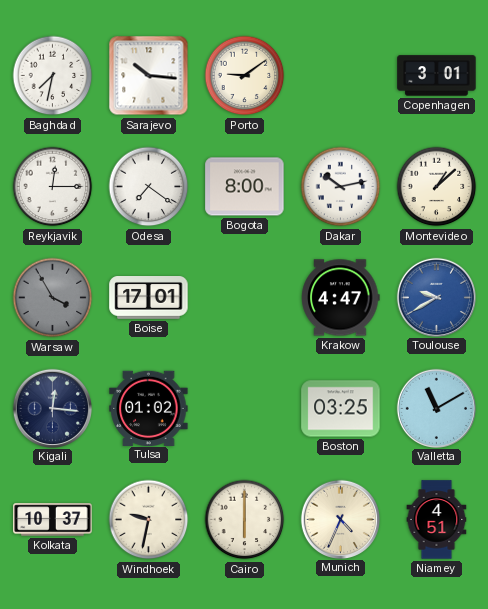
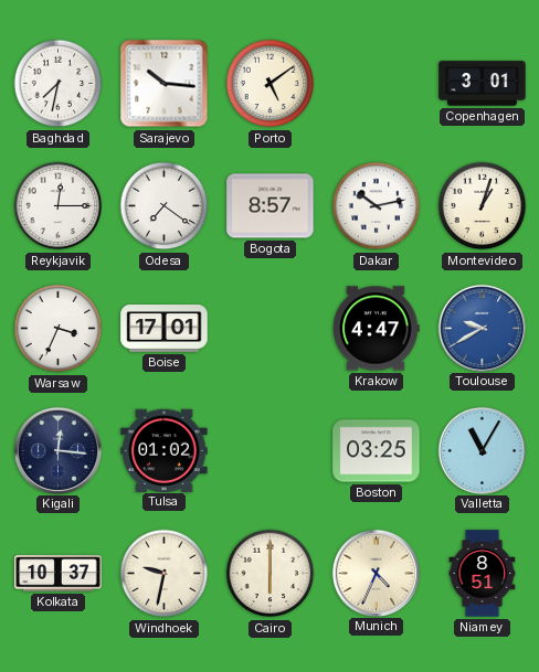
Porto: 9:09 -> 5:09 (271, 84)
Bogota: 8:00 -> 8:57 (271, 206)
Montevideo: 1:08 -> 1:03 (483, 206)
Warsaw: 3:55 -> 3:34 (59, 329)
Warsaw dial: grey -> white (59, 329)
Valletta: 11:10 -> 11:05 (482, 450)
Niamey: 4:51 -> 8:51 (483, 574)
